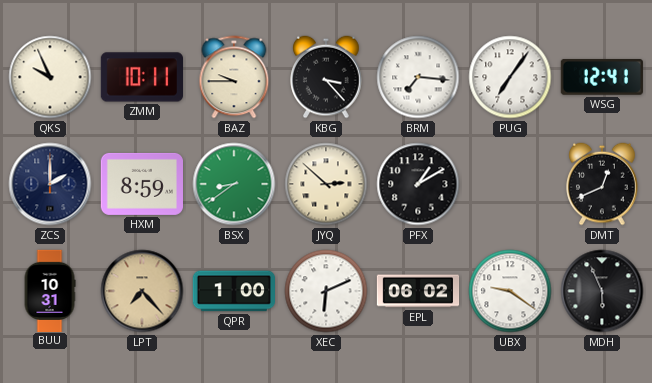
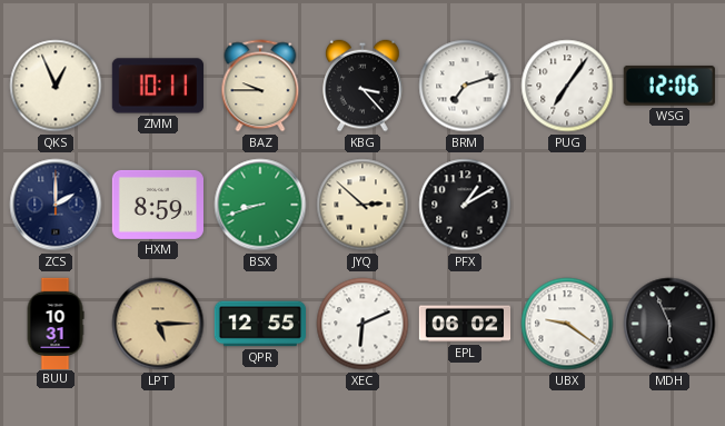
QKS: 9:56 -> 12:56 (56, 86)
BRM: 7:16 -> 7:12 (465, 86)
WSG: 12:41 -> 12:06 (669, 86)
BSX: 8:39 -> 8:42 (260, 205)
DMT: 12:41 -> none (602, 184)
LPT: 7:23 -> 5:15 (158, 324)
QPR: 1:00 -> 12:55 (259, 324)
